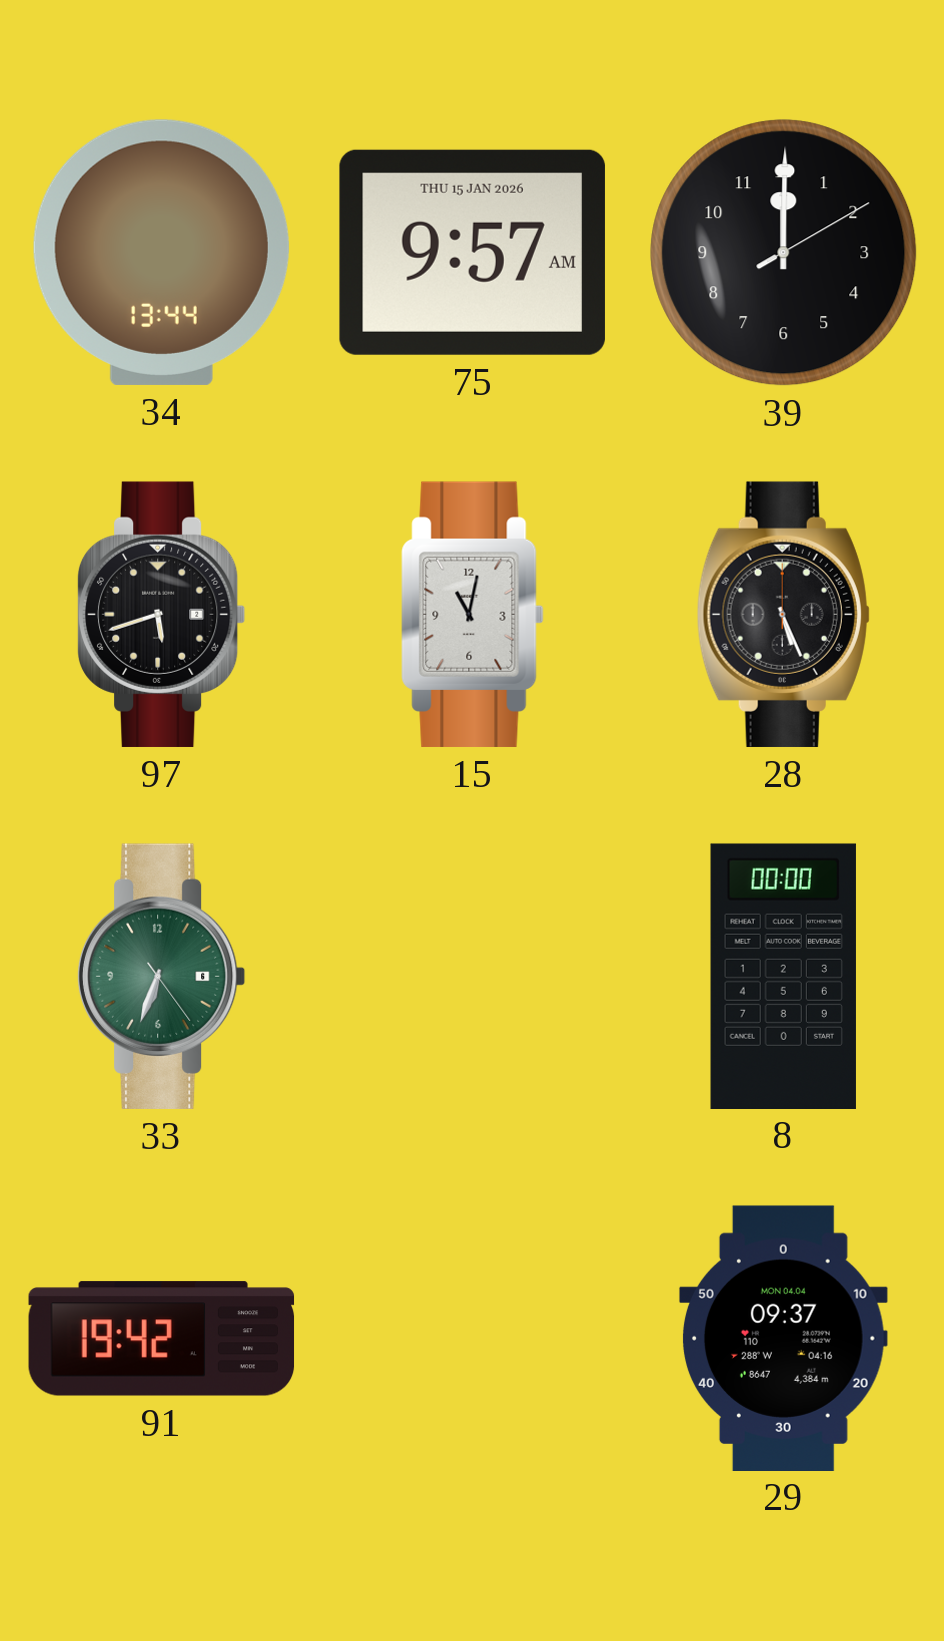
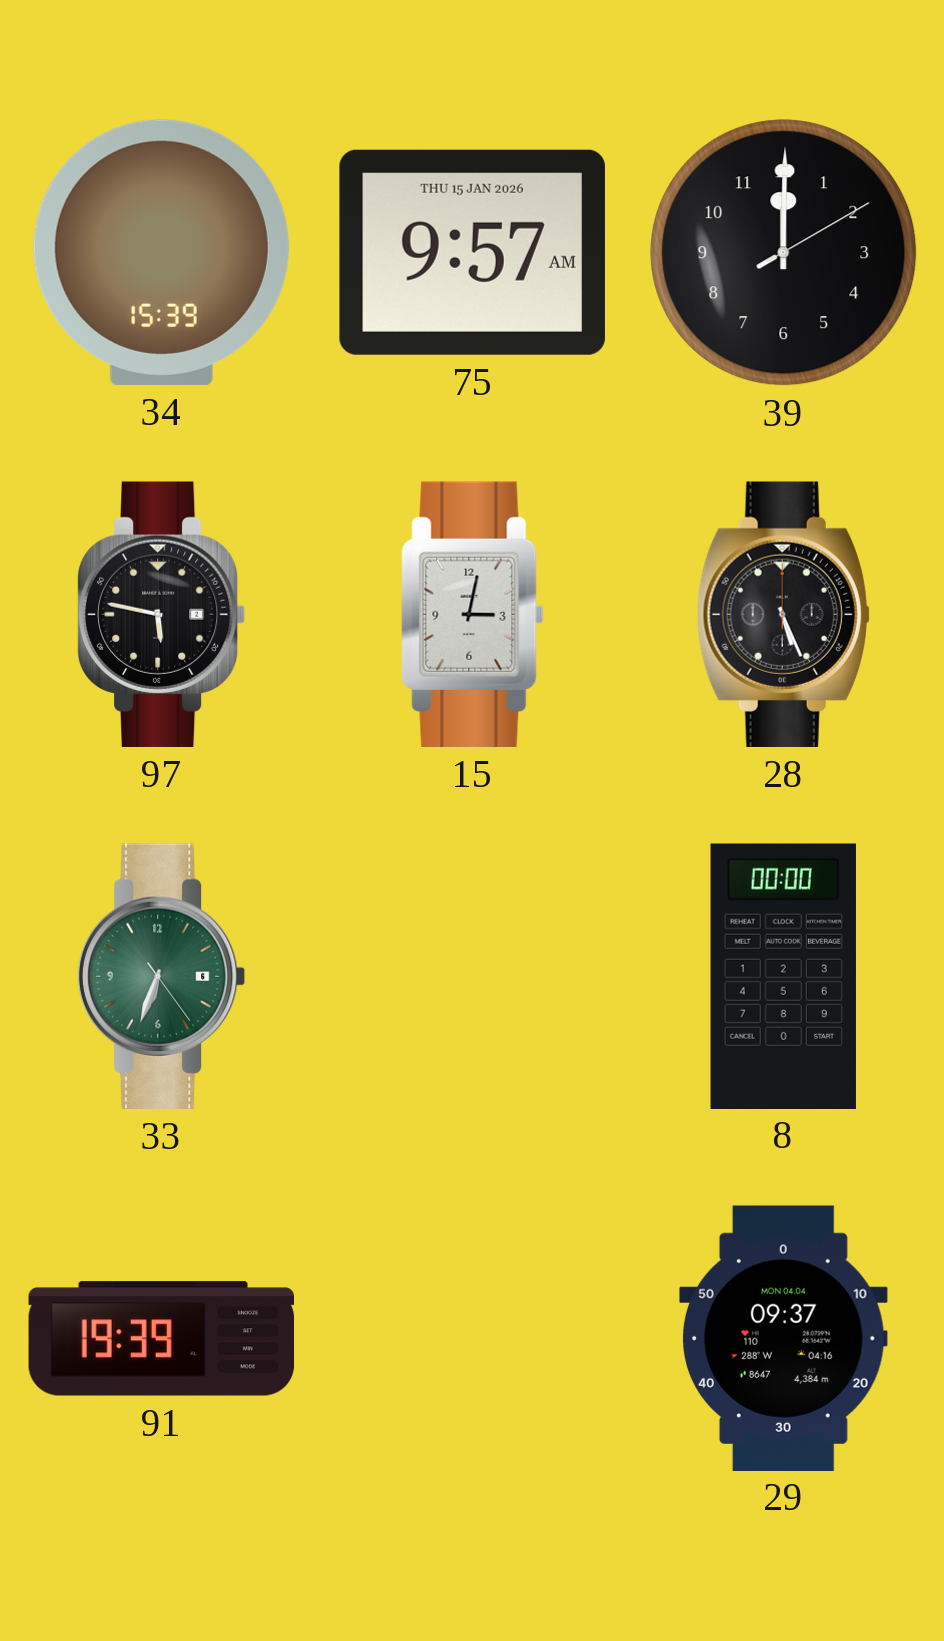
34: 13:44 -> 15:39 (161, 252)
97: 5:42 -> 5:47 (161, 614)
15: 11:02 -> 3:02 (473, 614)
91: 19:42 -> 19:39 (162, 1339)
